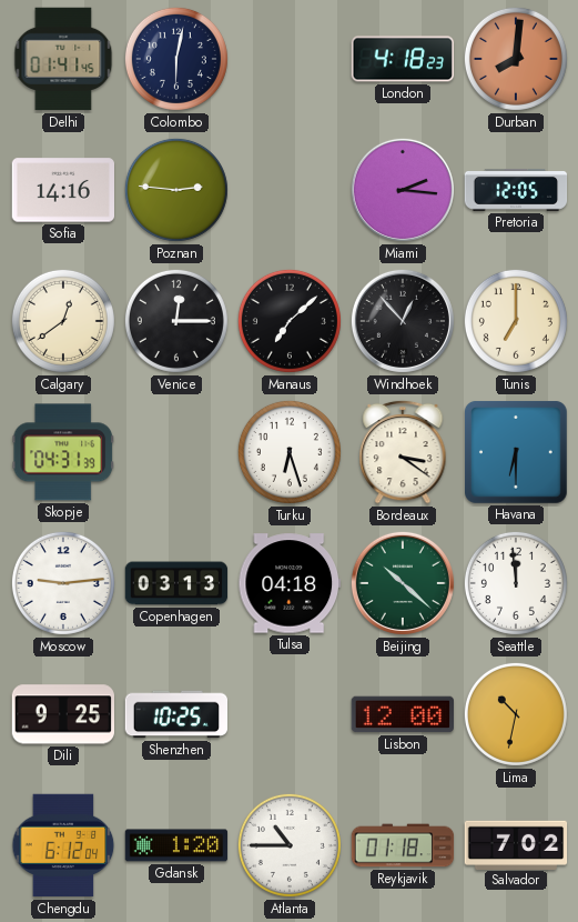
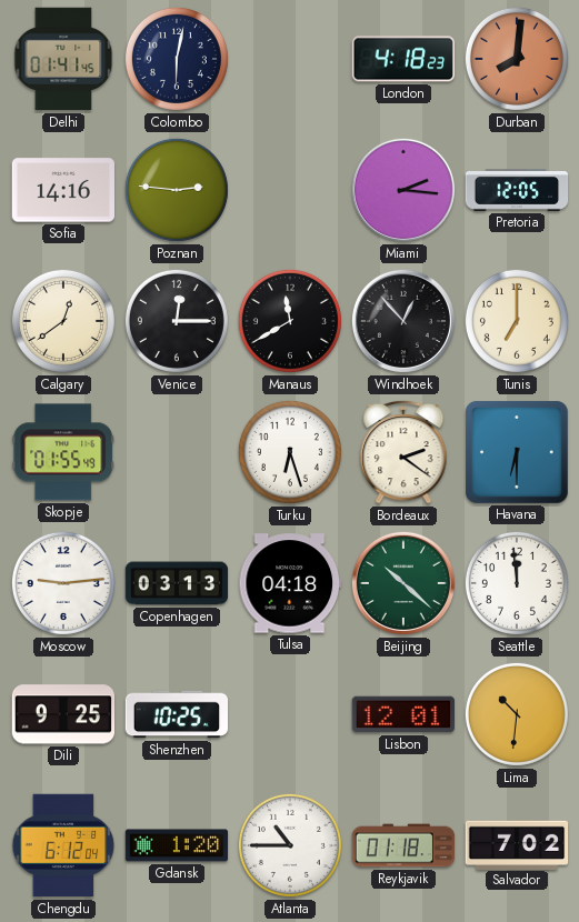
Manaus: 7:08 -> 11:40 (290, 321)
Skopje: 04:31 -> 01:55 (62, 452)
Bordeaux: 3:21 -> 2:21 (403, 452)
Lisbon: 12:00 -> 12:01 (402, 714)
Lima: 10:32 -> 10:31 (517, 714)
